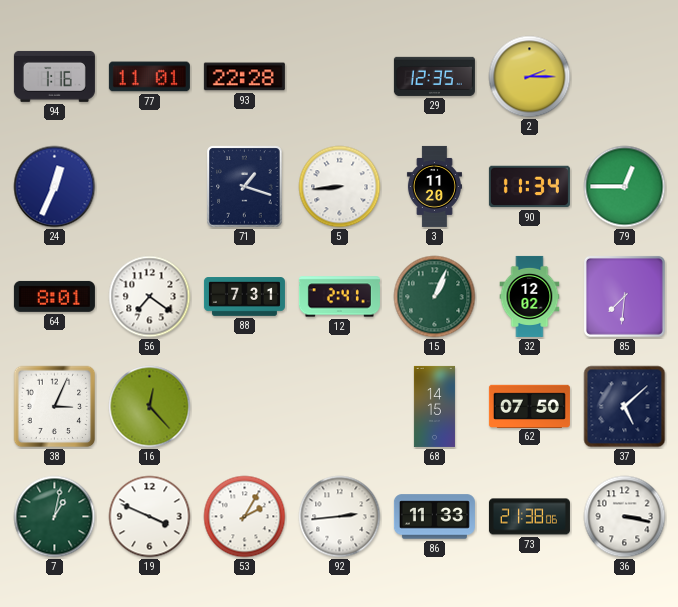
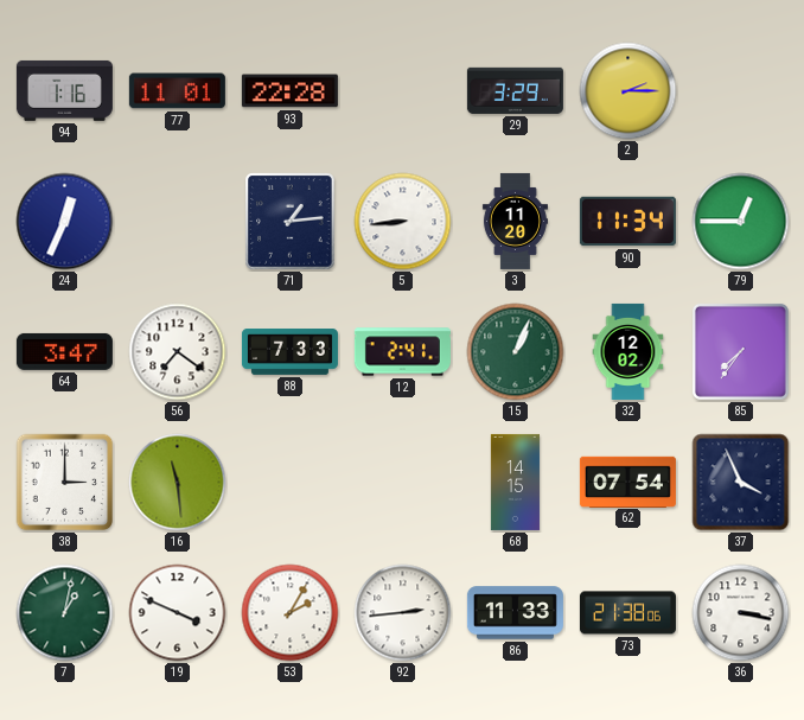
29: 12:35 -> 3:29 (515, 90)
71: 1:18 -> 1:14 (291, 222)
64: 8:01 -> 3:47 (64, 351)
88: 7:31 -> 7:33 (289, 352)
85: 7:31 -> 7:36 (740, 351)
38: 3:04 -> 3:00 (65, 483)
16: 12:23 -> 11:29 (178, 483)
62: 07:50 -> 07:54 (627, 482)
37: 5:08 -> 3:56 (741, 483)
